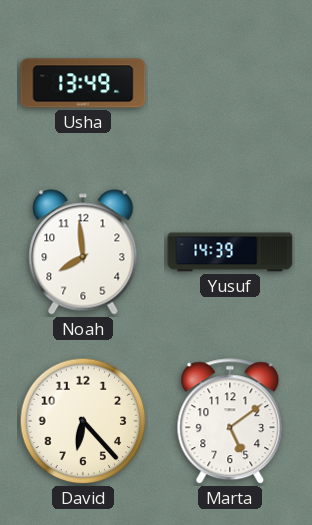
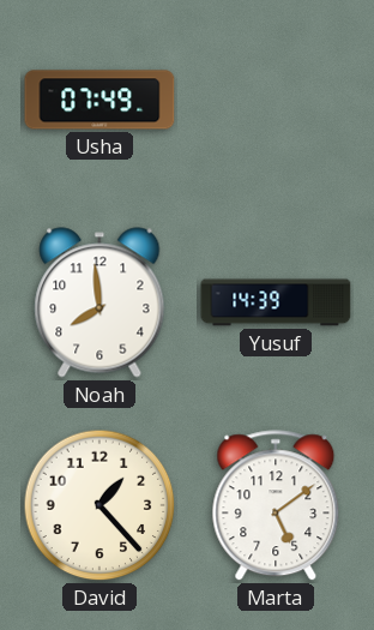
Usha: 13:49 -> 07:49 (99, 100)
David: 6:23 -> 1:23 (99, 505)
